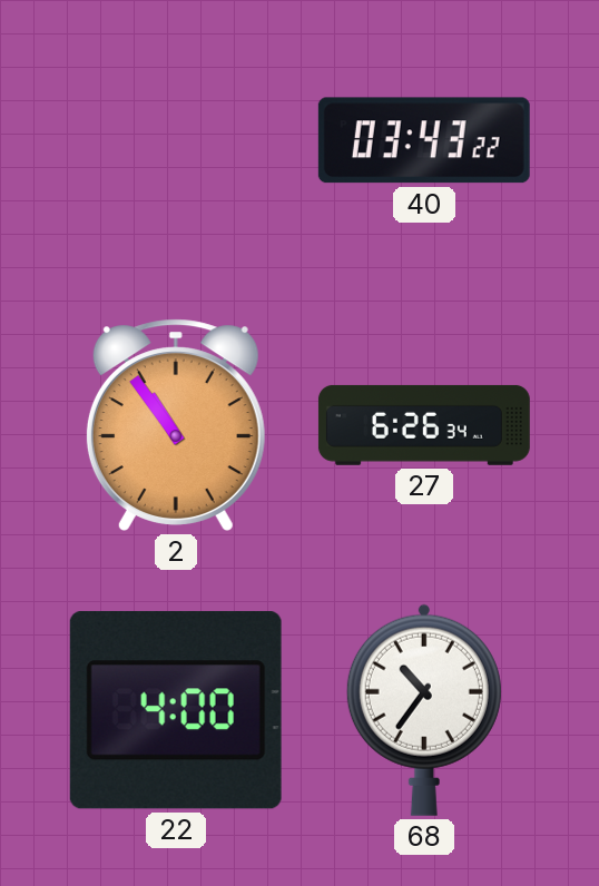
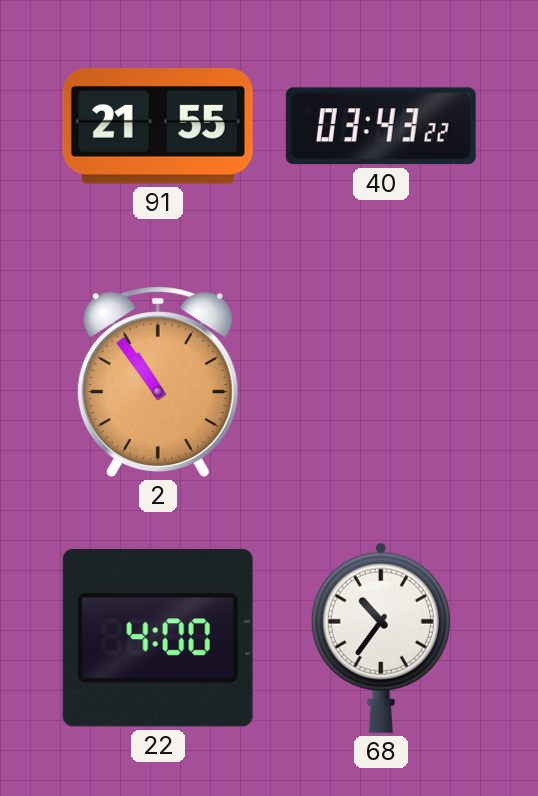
91: none -> 21:55 (158, 127)
27: 6:26 -> none (424, 425)
